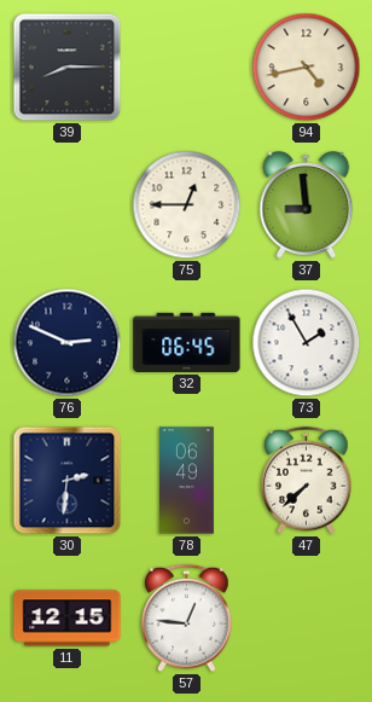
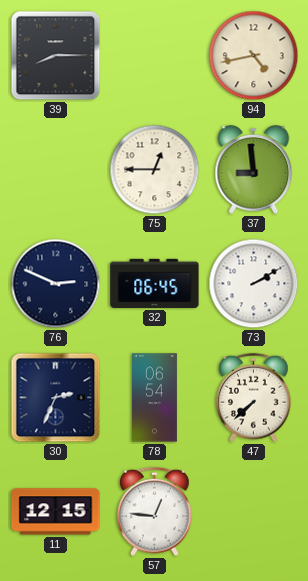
73: 1:55 -> 2:10 (254, 284)
30: 2:31 -> 2:34 (56, 398)
78: 06:49 -> 06:54 (154, 398)
